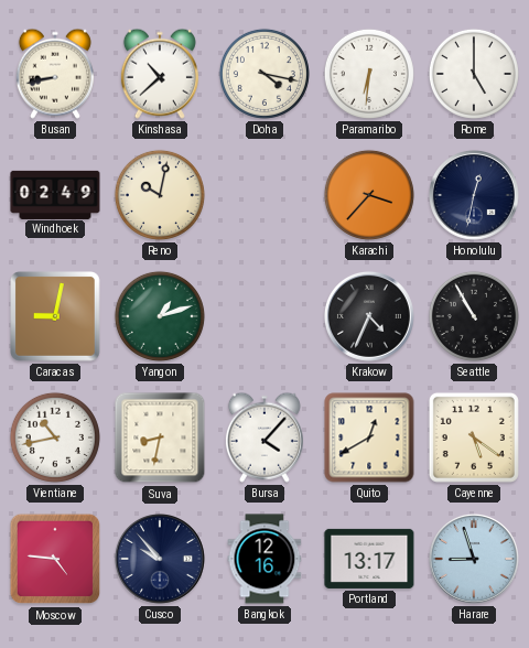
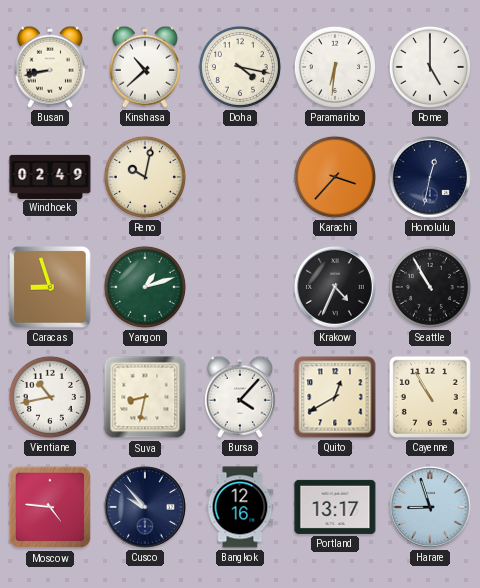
Caracas: 9:02 -> 8:57 (51, 288)
Cayenne: 5:21 -> 10:55 (430, 397)
